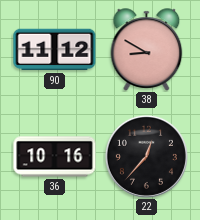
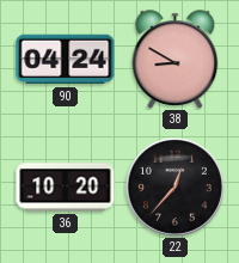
90: 11:12 -> 04:24 (66, 60)
36: 10:16 -> 10:20 (66, 188)
